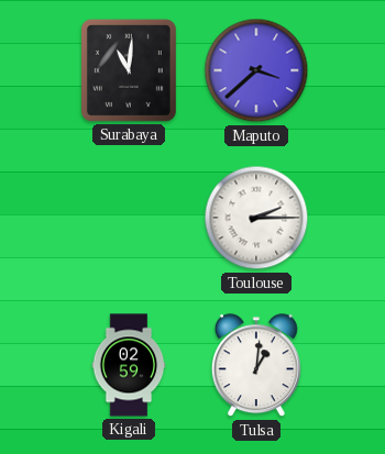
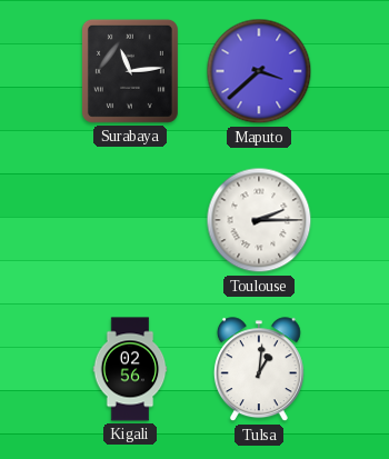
Surabaya: 11:01 -> 11:14 (130, 71)
Kigali: 02:59 -> 02:56 (130, 369)
